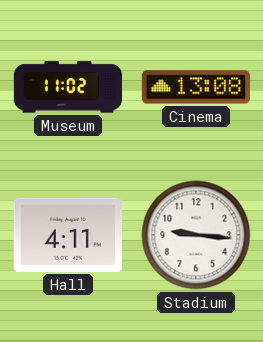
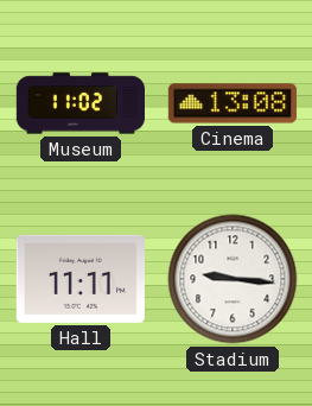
Hall: 4:11 -> 11:11 (81, 279)
